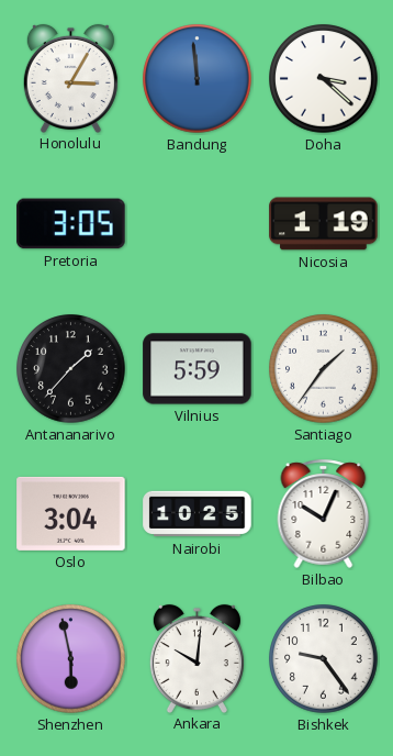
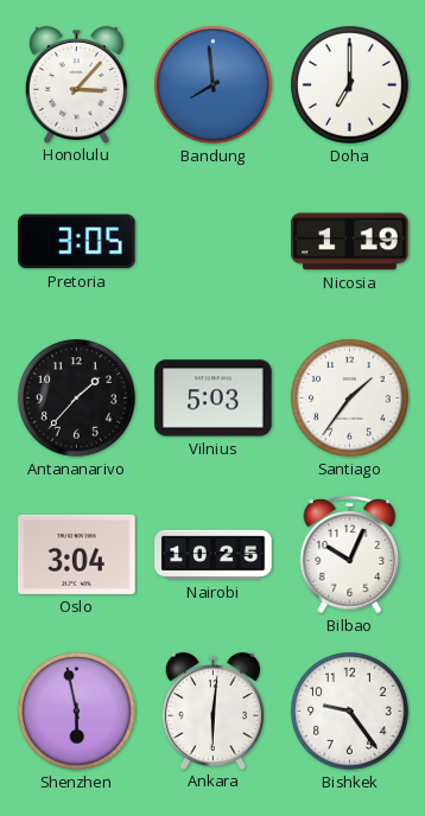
Honolulu: 3:05 -> 3:07 (76, 84)
Bandung: 11:59 -> 7:59 (214, 85)
Doha: 3:22 -> 7:00 (350, 85)
Vilnius: 5:59 -> 5:03 (214, 399)
Ankara: 10:01 -> 6:01 (213, 710)
